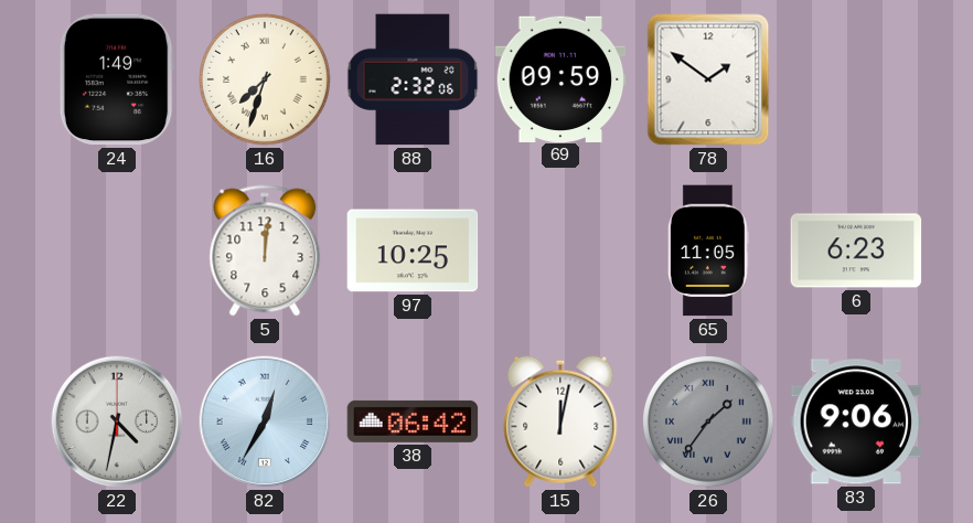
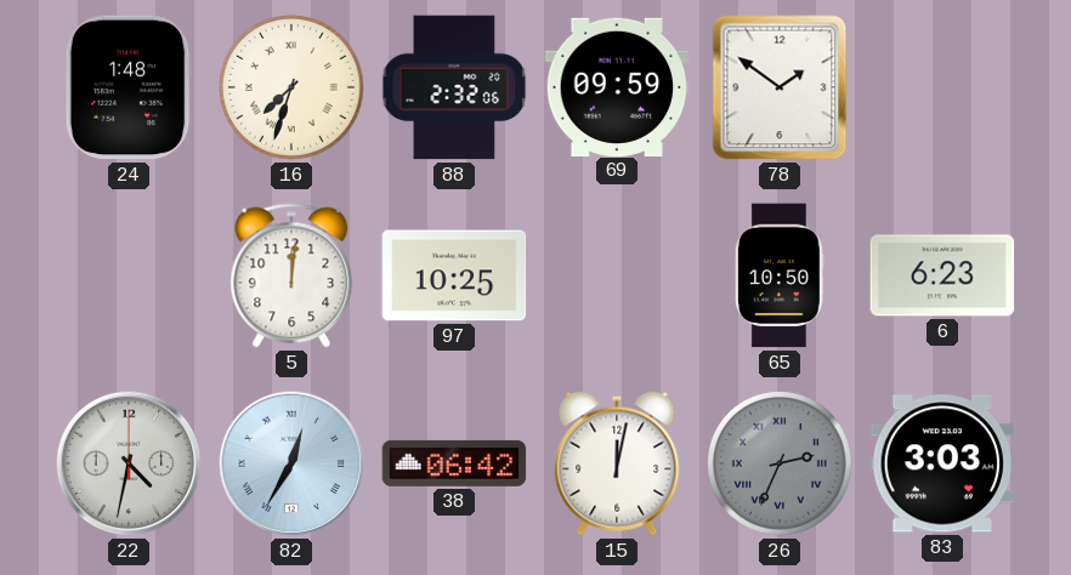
24: 1:49 -> 1:48 (129, 87)
65: 11:05 -> 10:50 (781, 275)
26: 1:36 -> 2:34 (781, 465)
83: 9:06 -> 3:03 (942, 463)
